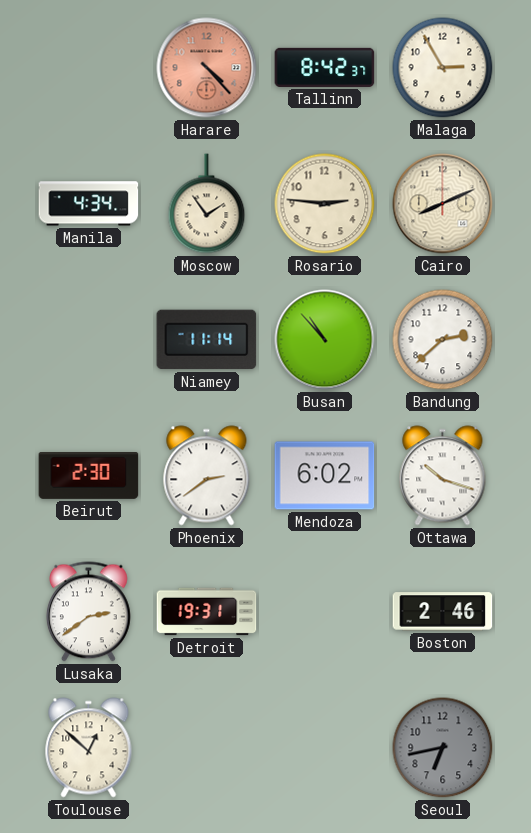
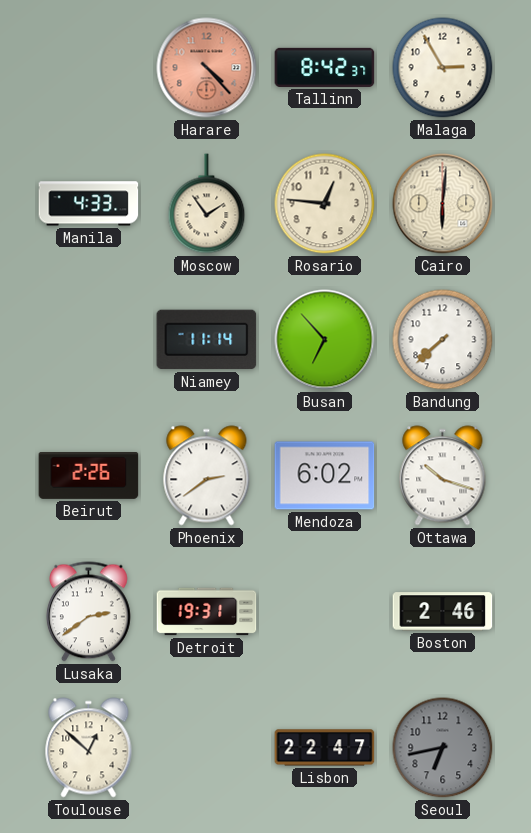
Manila: 4:34 -> 4:33 (89, 204)
Rosario: 2:46 -> 12:46 (325, 204)
Cairo: 8:11 -> 6:01 (443, 204)
Busan: 10:53 -> 6:53 (325, 340)
Bandung: 2:38 -> 7:38 (443, 340)
Beirut: 2:30 -> 2:26 (89, 476)
Lisbon: none -> 22:47 (325, 748)
